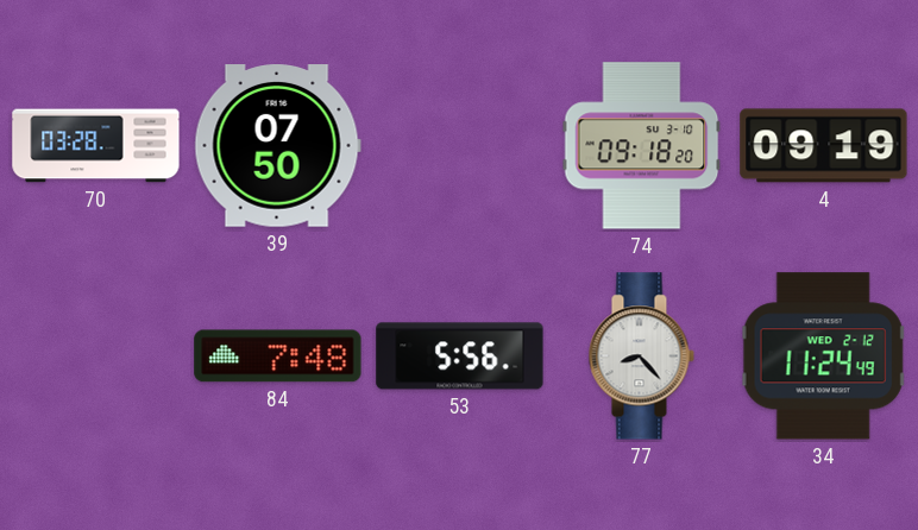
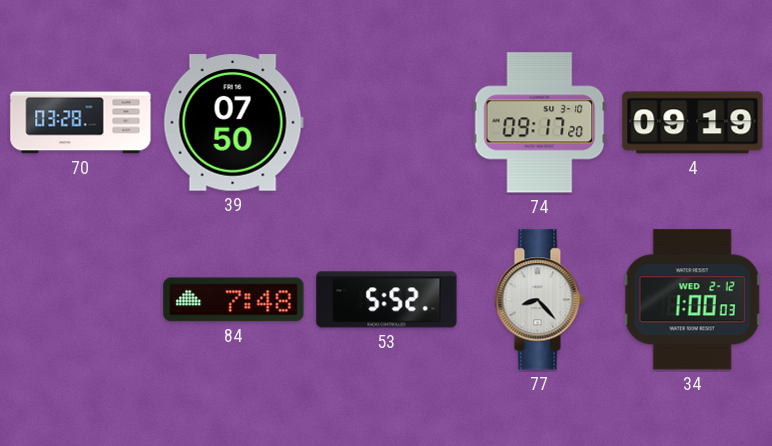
74: 09:18 -> 09:17 (540, 123)
53: 5:56 -> 5:52 (387, 300)
34: 11:24 -> 1:00 (693, 300)
